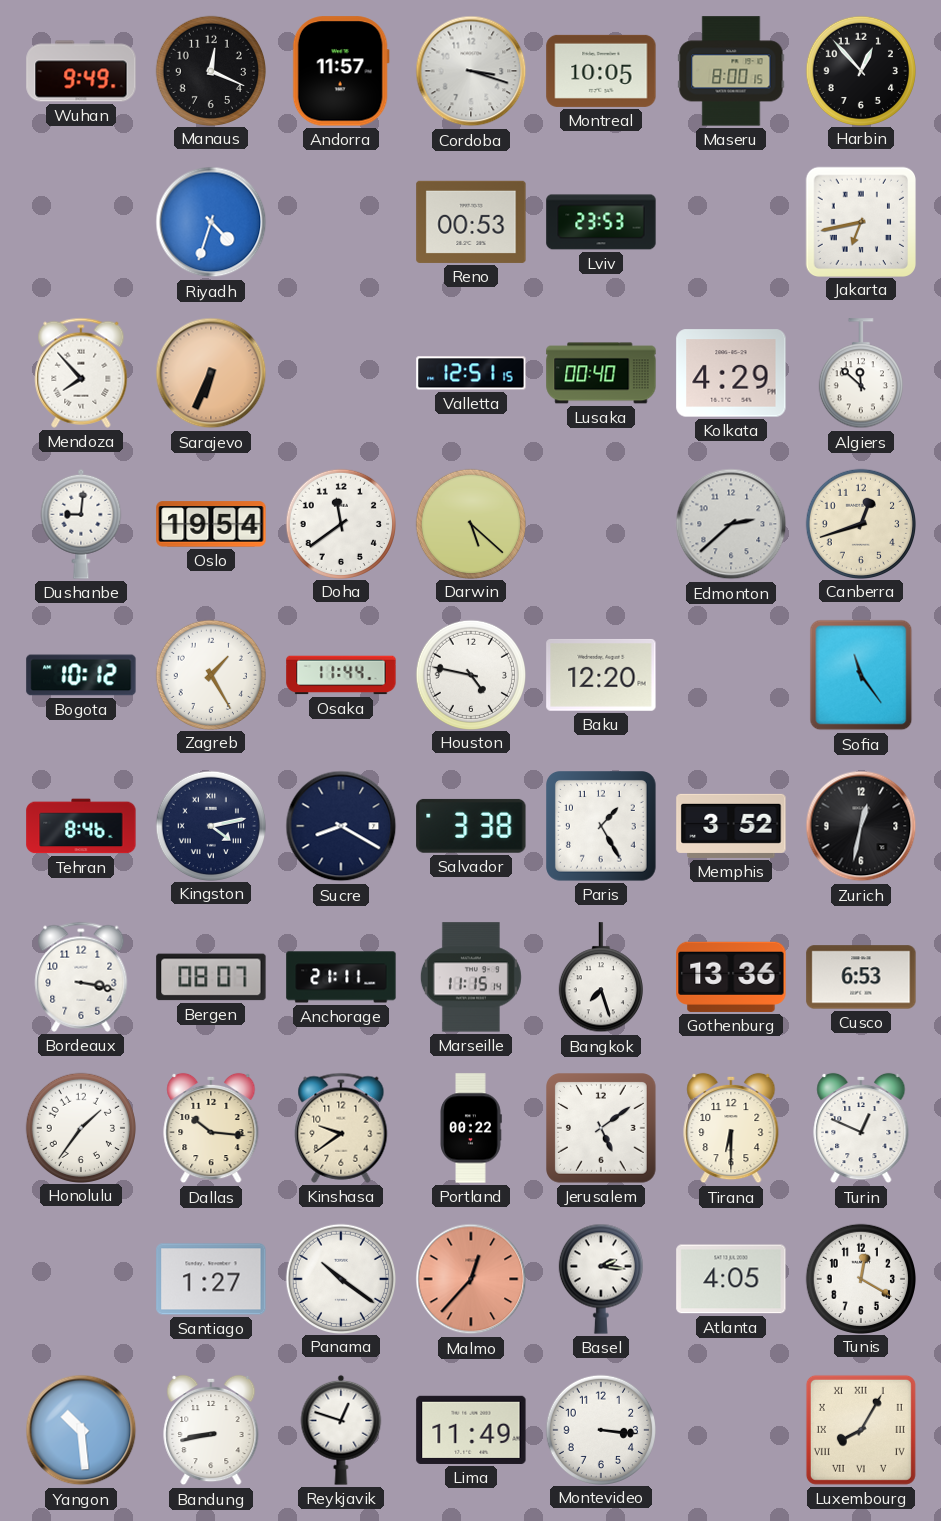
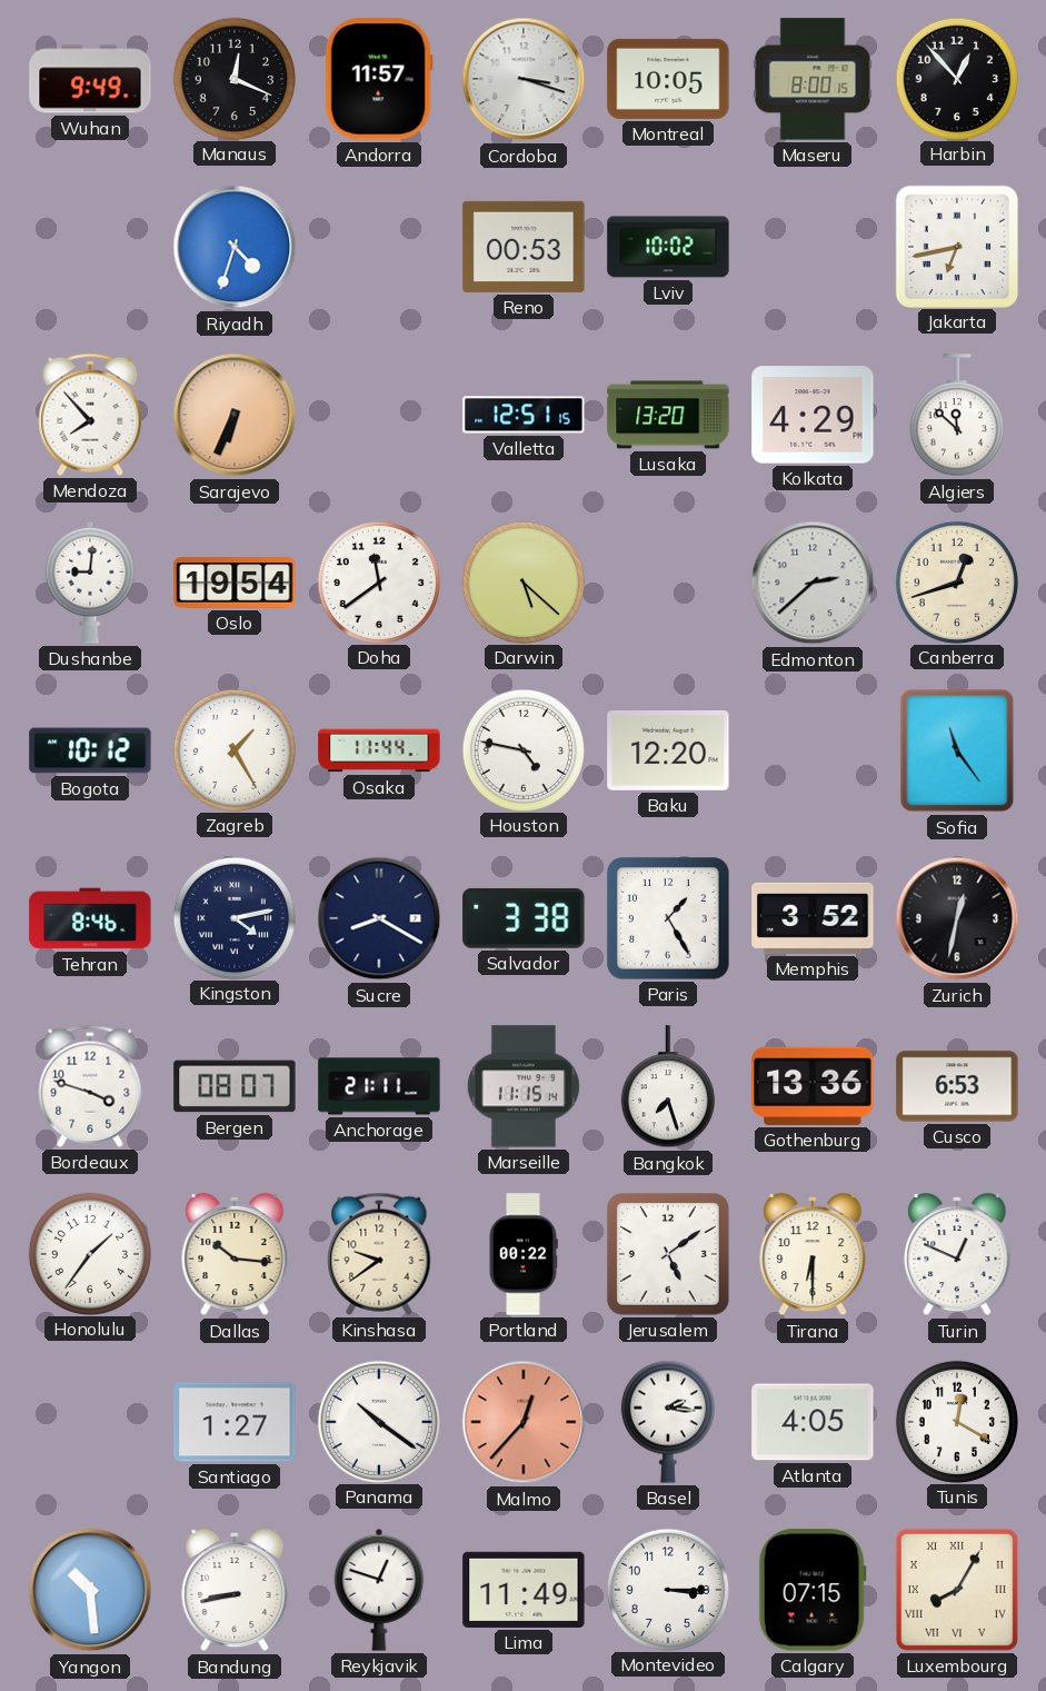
Lviv: 23:53 -> 10:02 (668, 247)
Lusaka: 00:40 -> 13:20 (668, 415)
Bordeaux: 3:17 -> 3:48 (90, 1086)
Montevideo: 3:16 -> 3:15 (667, 1589)
Calgary: none -> 07:15 (813, 1590)
